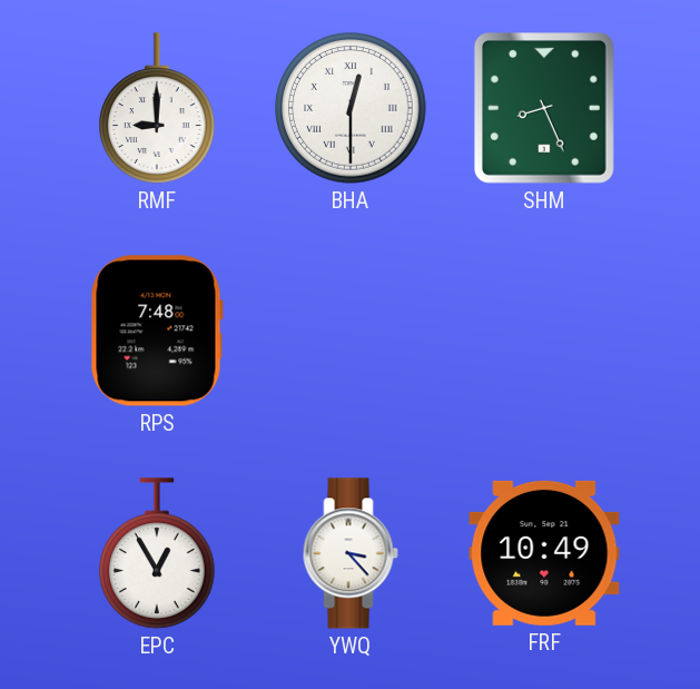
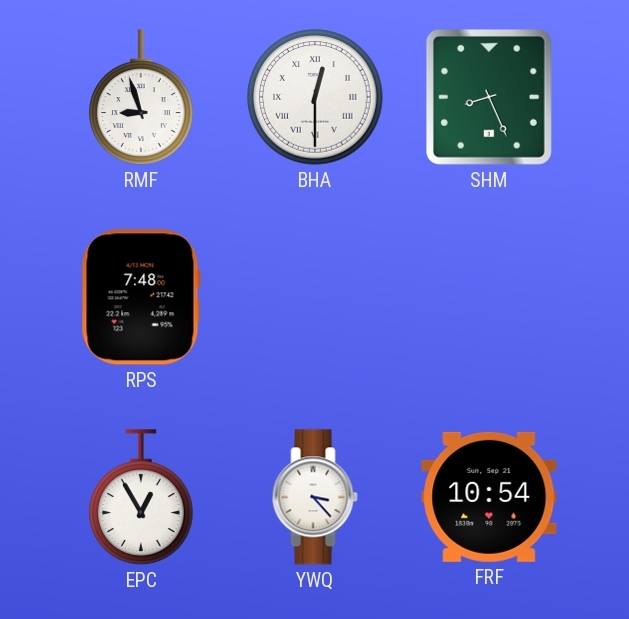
RMF: 9:00 -> 8:57 (141, 97)
FRF: 10:49 -> 10:54 (489, 497)
